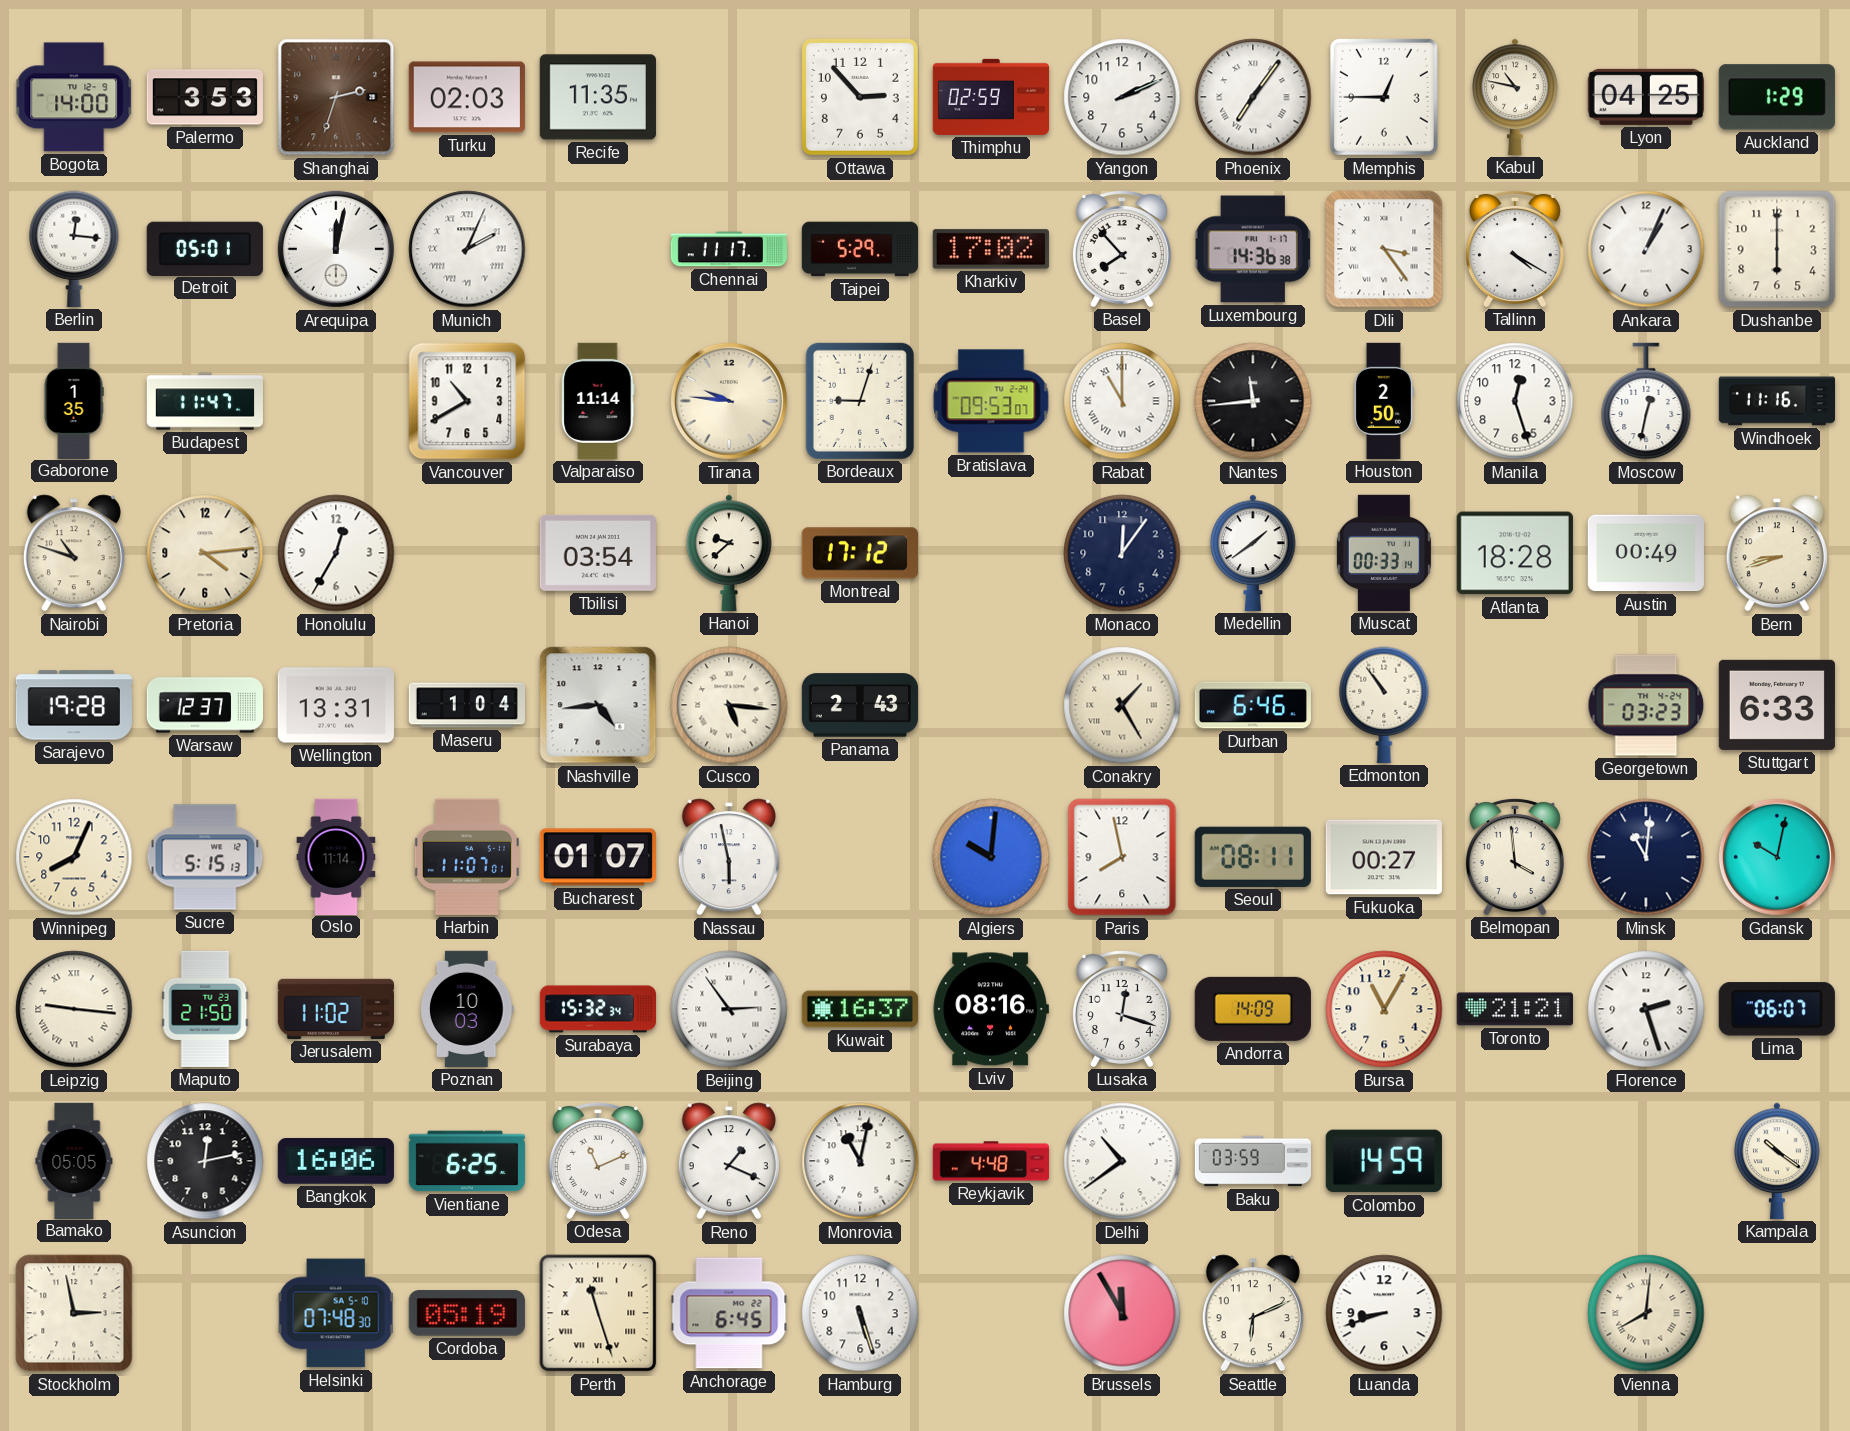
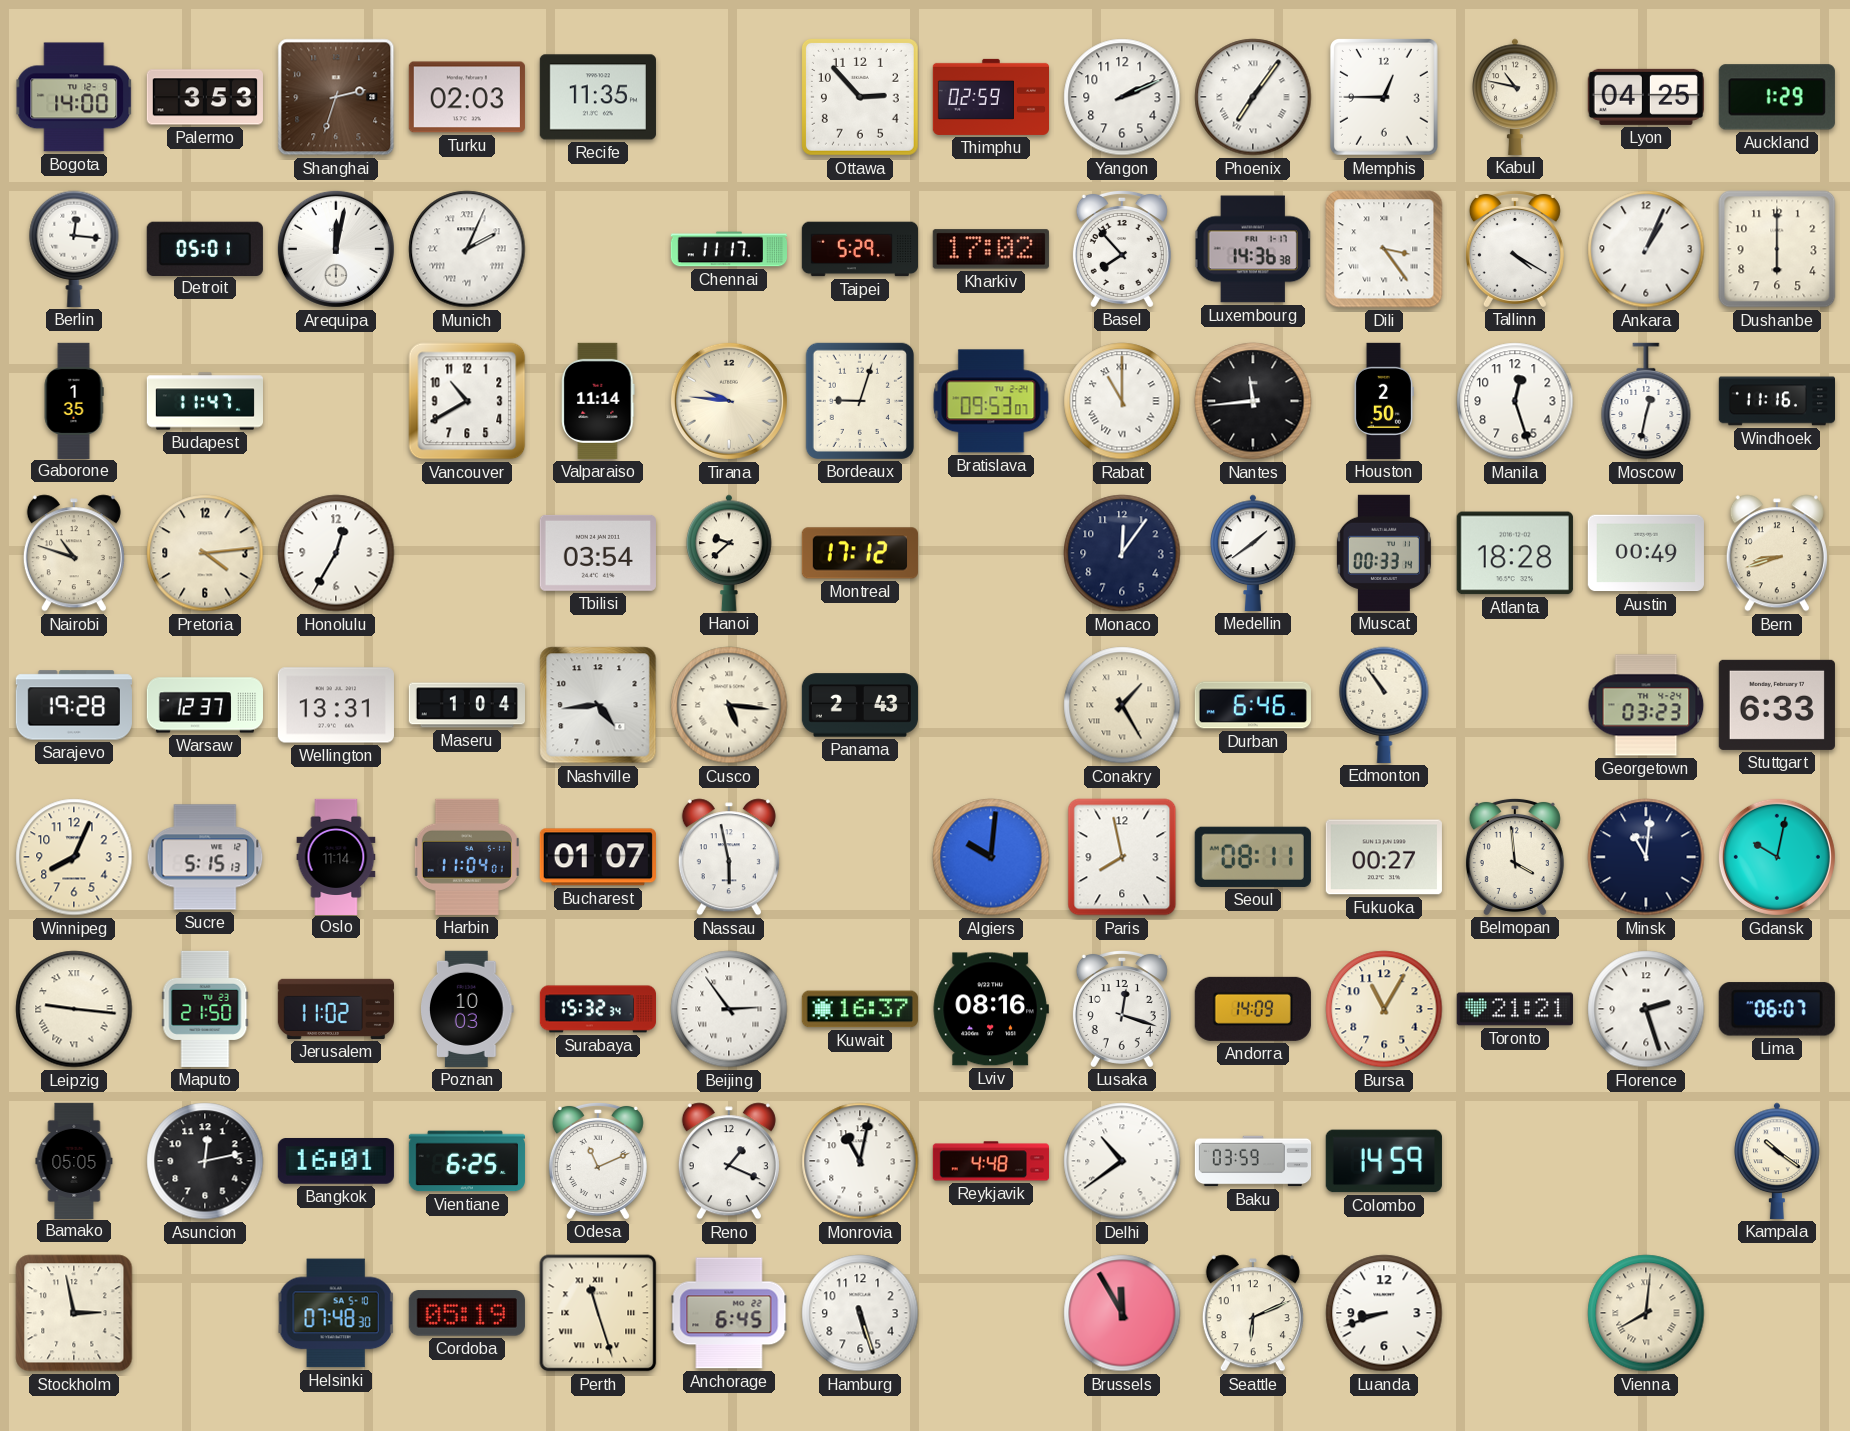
Harbin: 11:07 -> 11:04 (467, 857)
Bangkok: 16:06 -> 16:01 (336, 1161)
